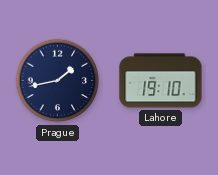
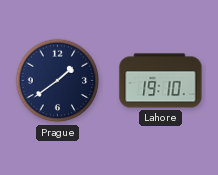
Prague: 1:43 -> 1:39 (58, 81)
